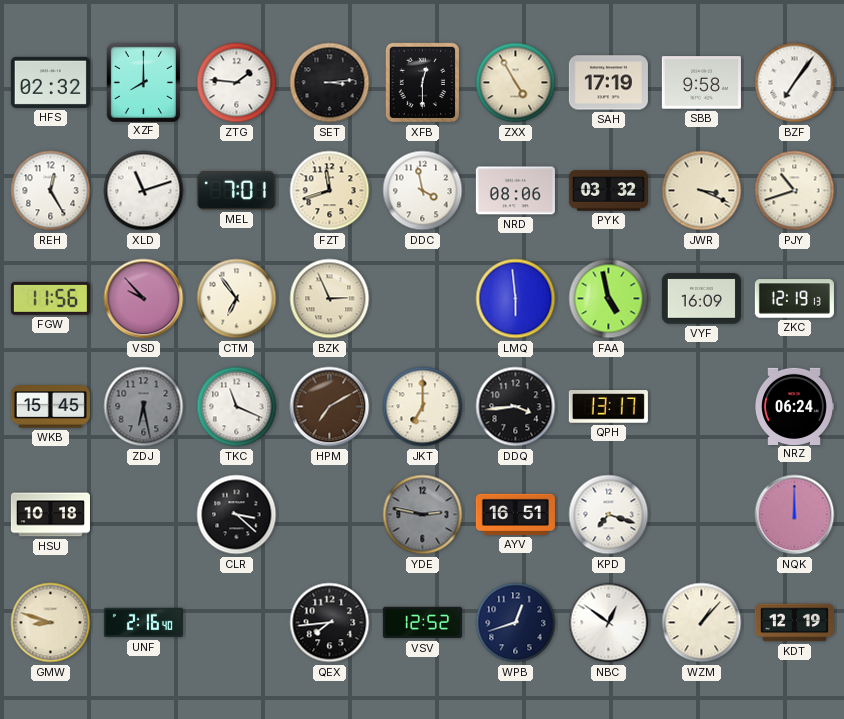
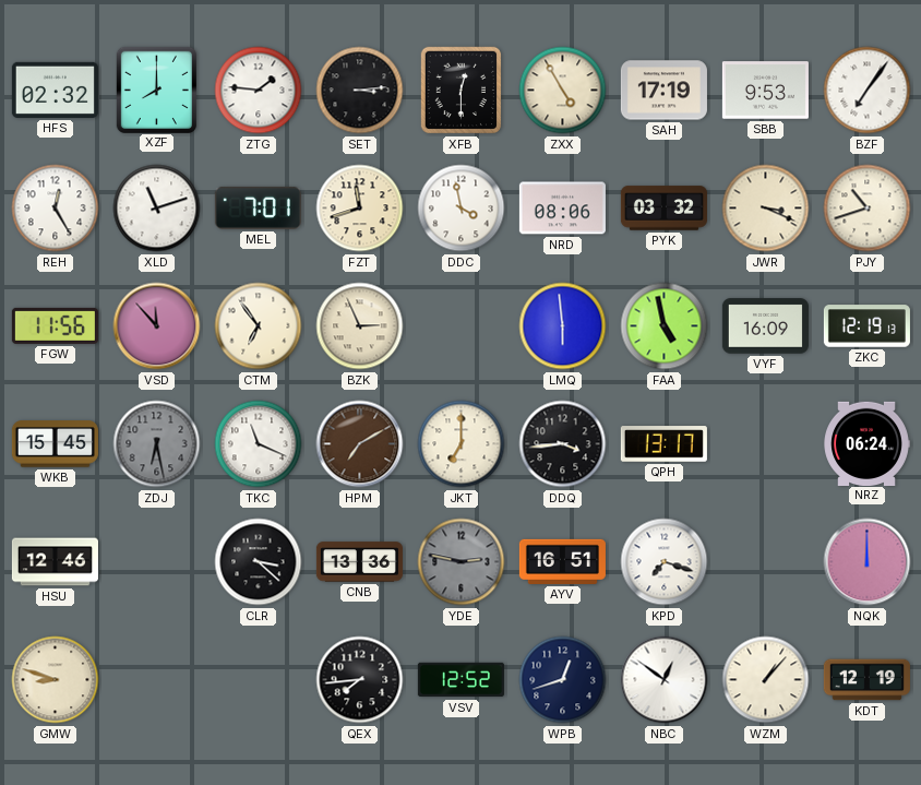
SBB: 9:58 -> 9:53 (765, 91)
VSD: 9:53 -> 11:53 (157, 326)
HSU: 10:18 -> 12:46 (55, 562)
CNB: none -> 13:36 (359, 562)
UNF: 2:16 -> none (143, 623)
